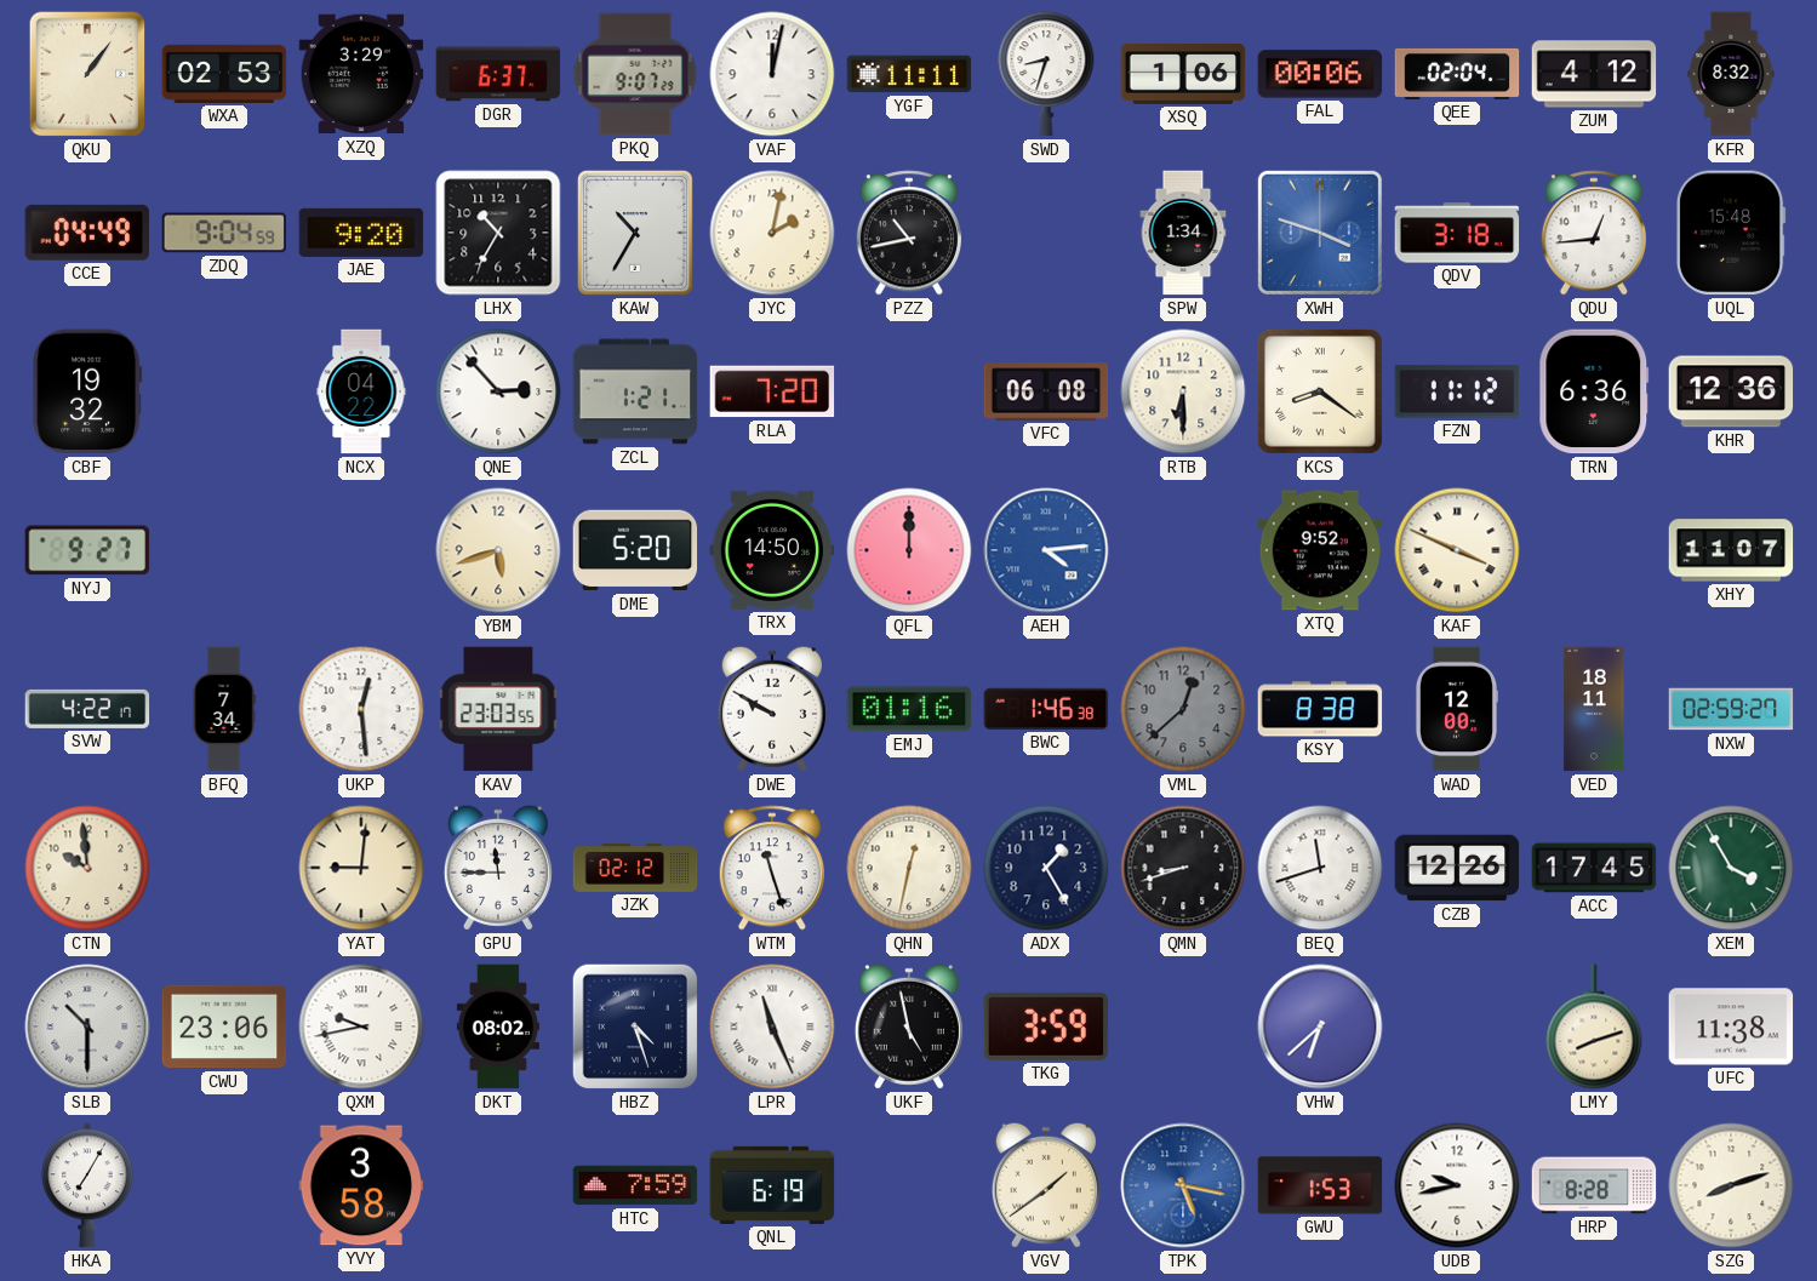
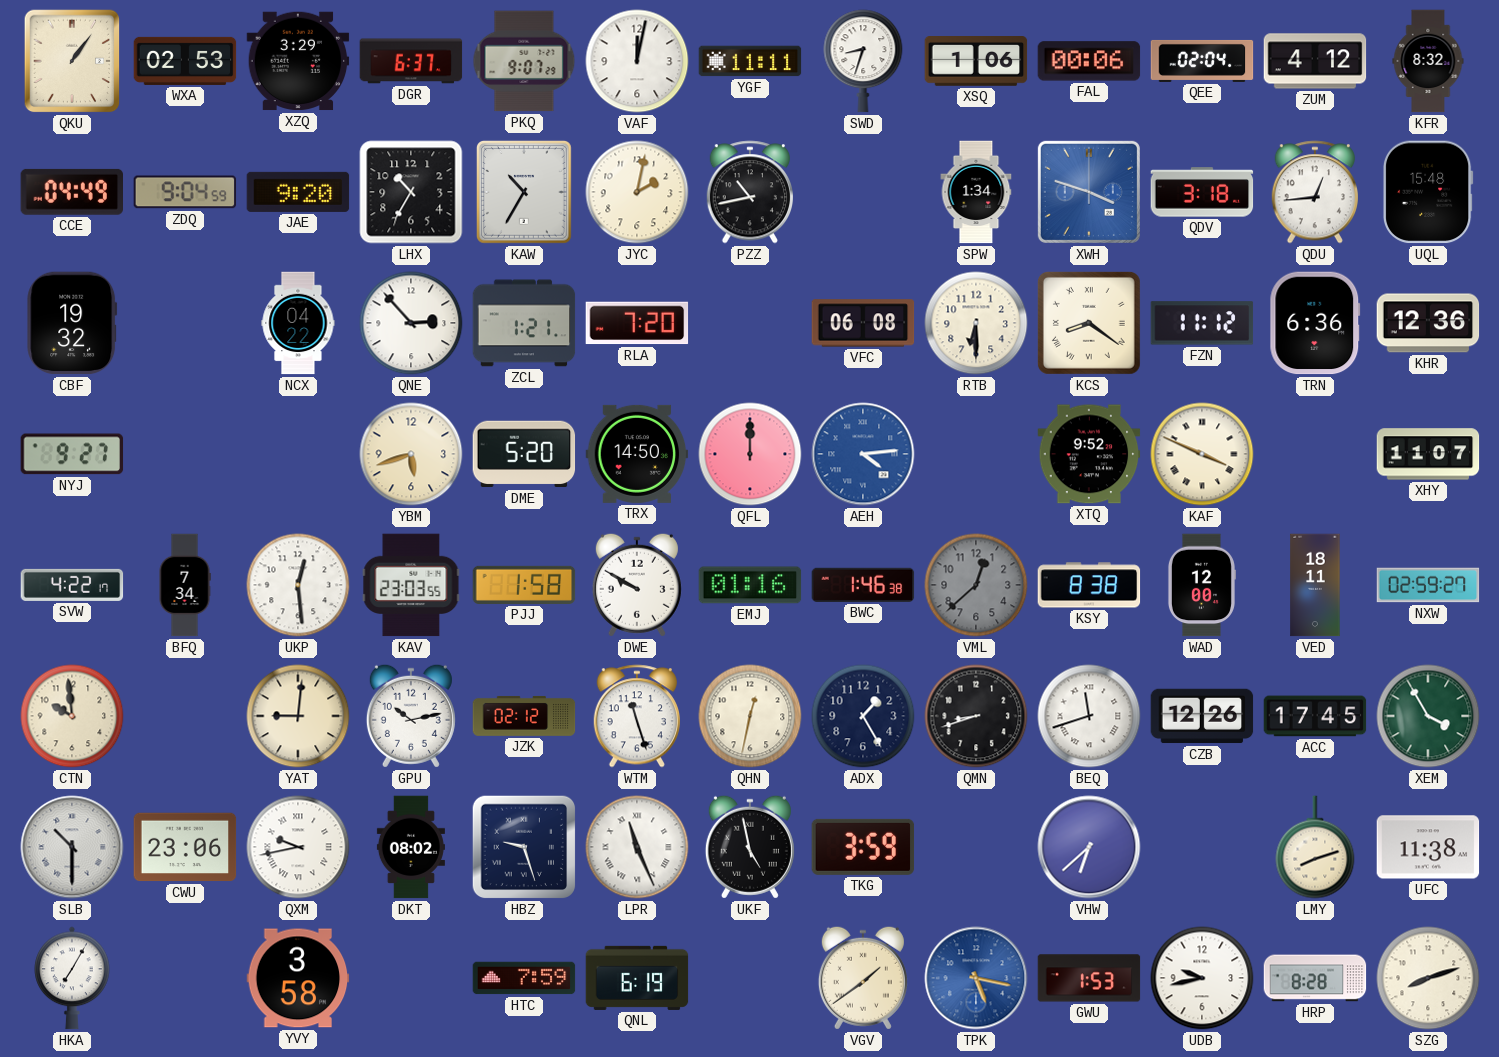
PJJ: none -> 1:58 (524, 585)
GPU: 11:45 -> 10:13 (411, 716)
HBZ: 4:27 -> 9:27 (524, 847)
